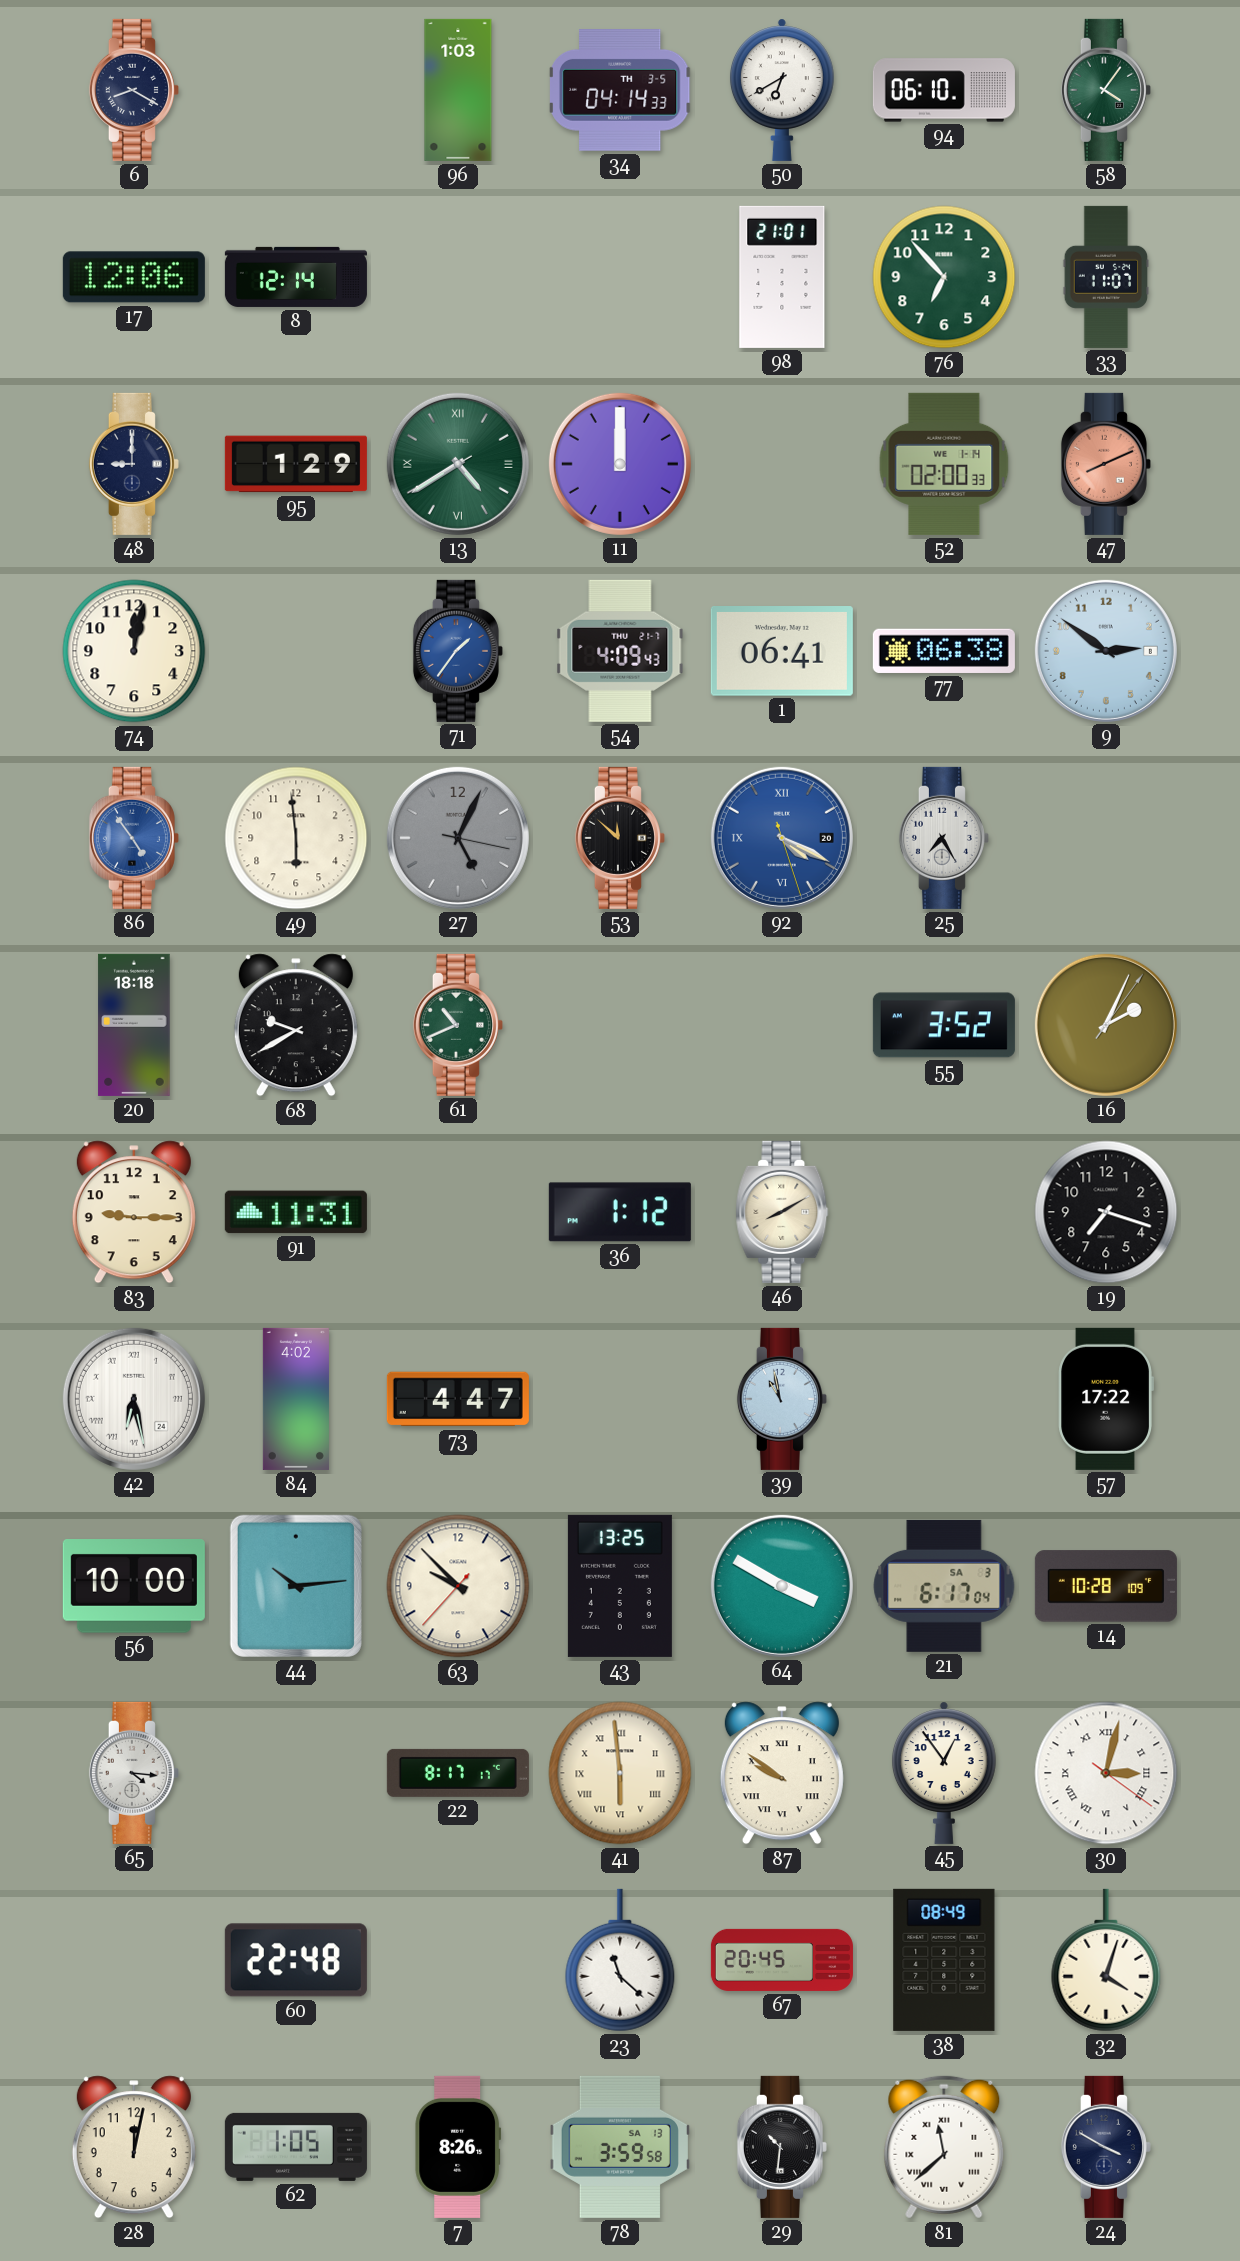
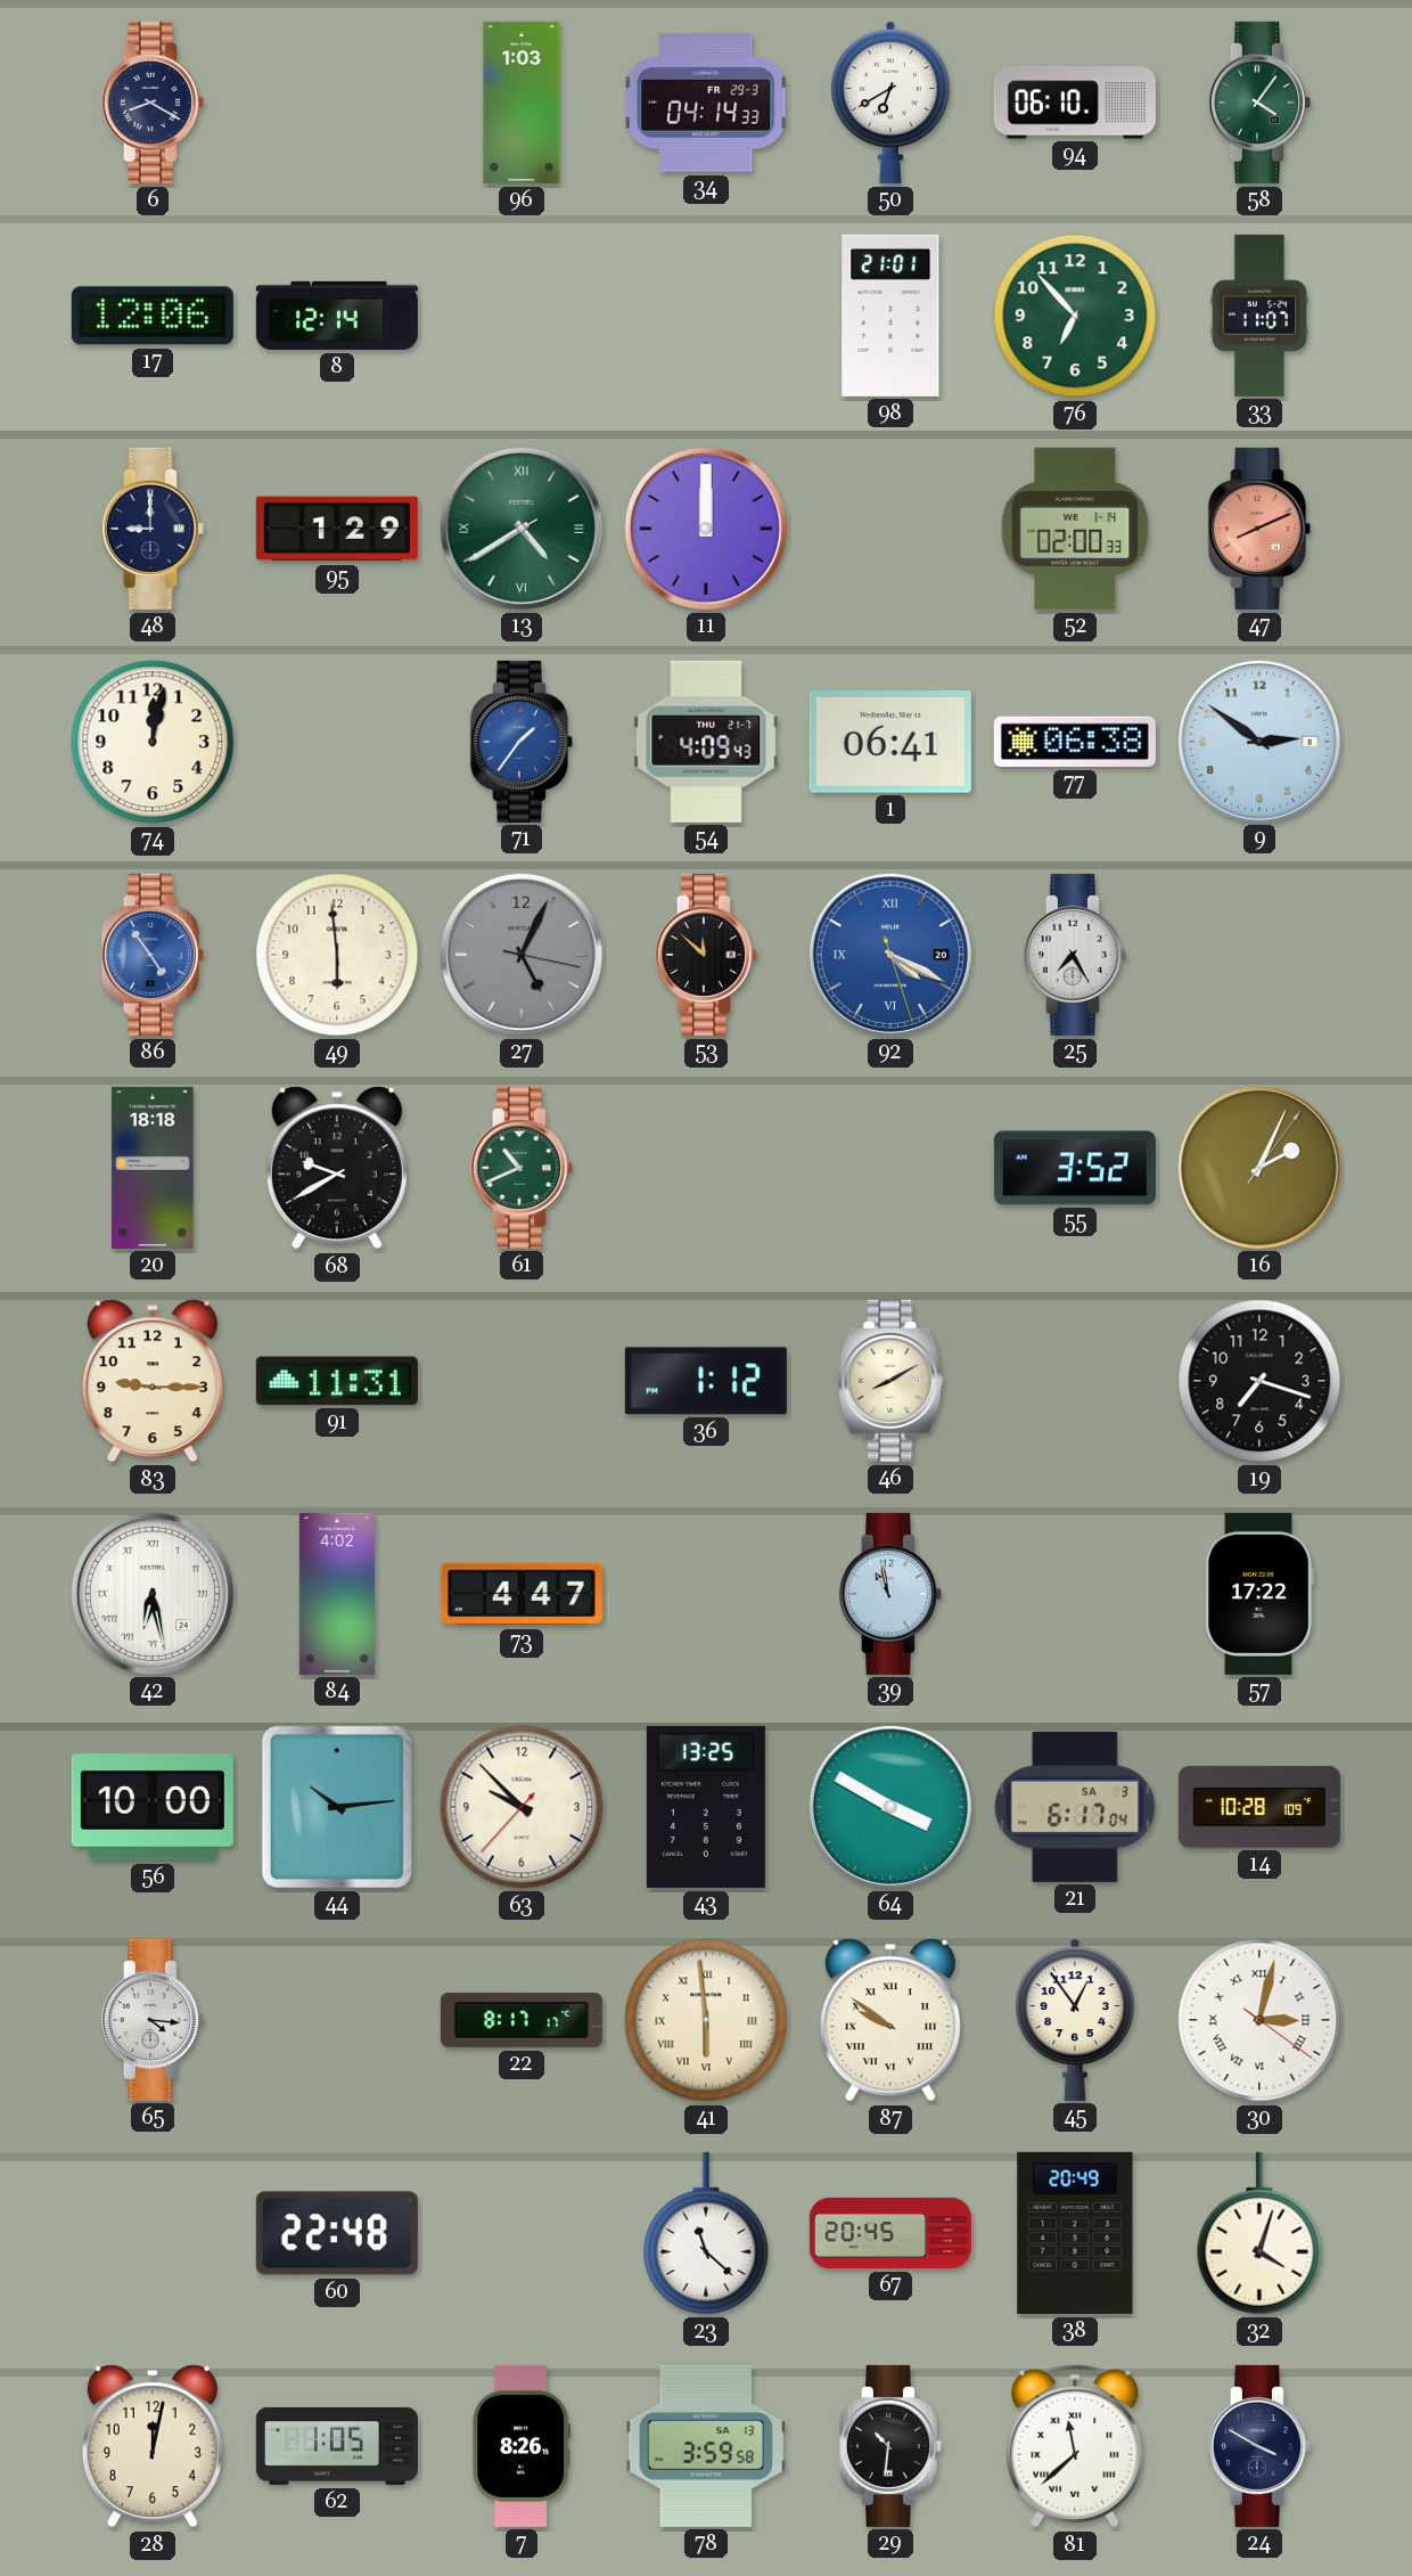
34 date: TH 3-5 -> FR 29-3 (706, 104)
38: 08:49 -> 20:49 (1075, 2233)
